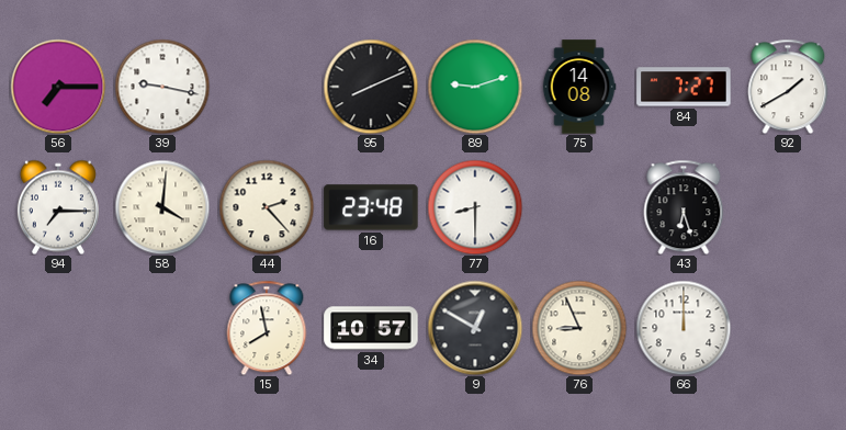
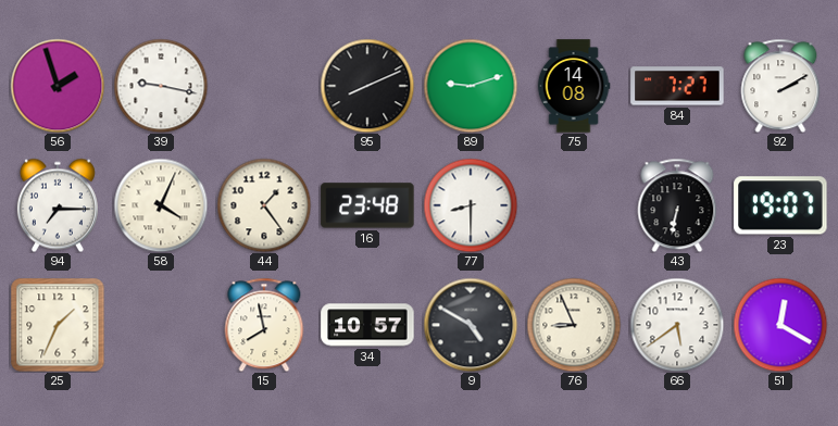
56: 7:15 -> 1:57 (58, 86)
92: 1:40 -> 2:10 (780, 86)
58: 4:01 -> 4:04 (161, 205)
44: 2:23 -> 1:24 (264, 205)
43: 6:27 -> 6:32 (677, 205)
23: none -> 19:07 (780, 205)
25: none -> 1:34 (58, 325)
9: 12:50 -> 4:50 (471, 325)
66: 12:00 -> 5:39 (677, 325)
51: none -> 12:20 (780, 325)
